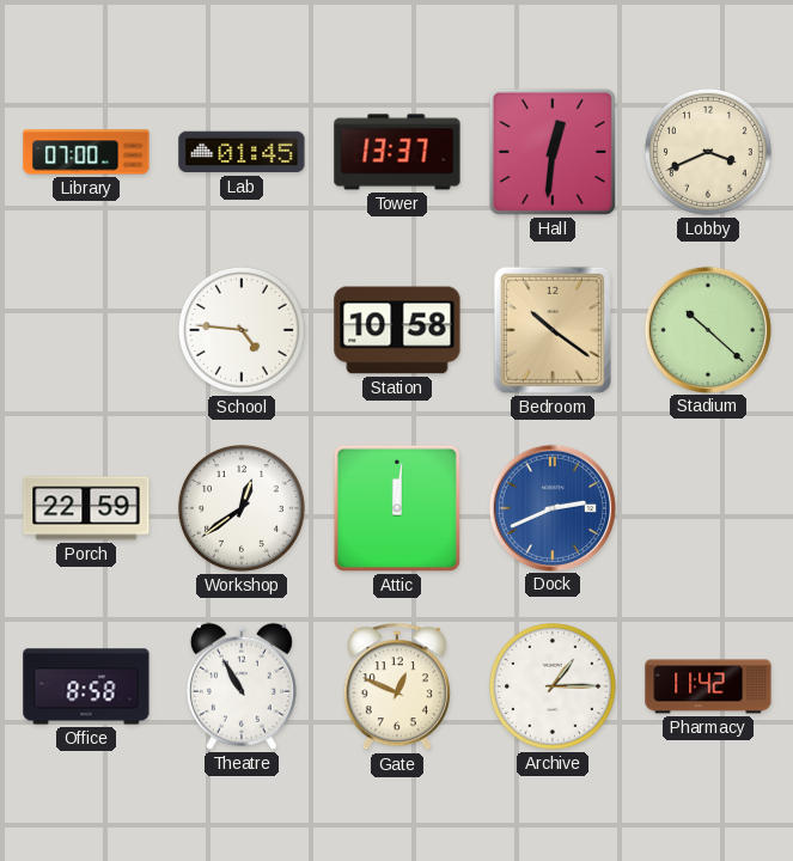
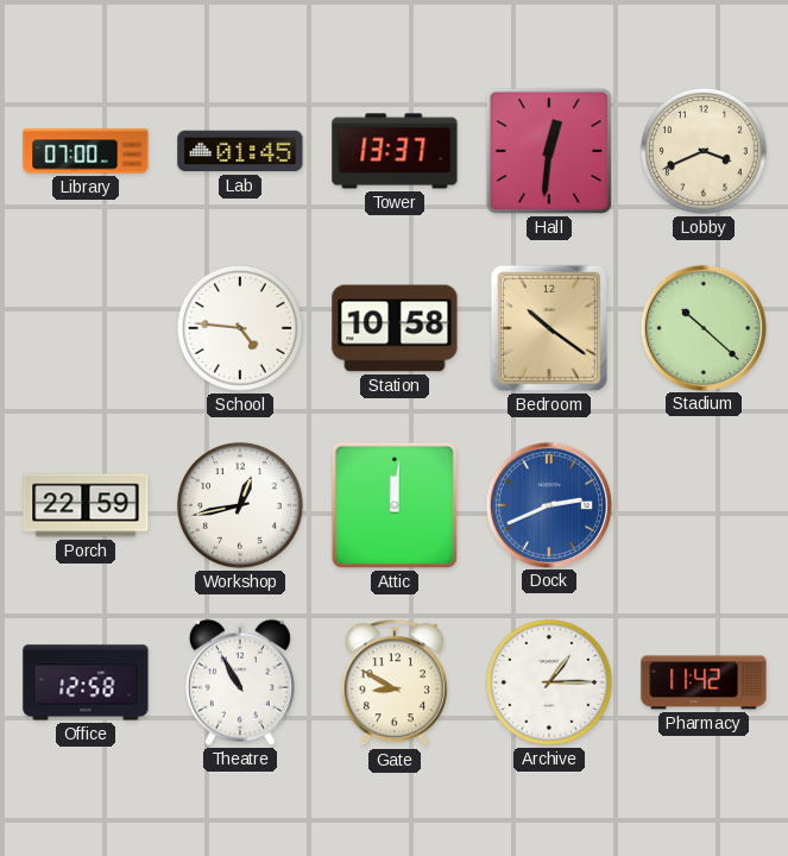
Workshop: 12:39 -> 12:43 (240, 505)
Office: 8:58 -> 12:58 (86, 682)
Gate: 12:49 -> 8:50 (395, 684)
